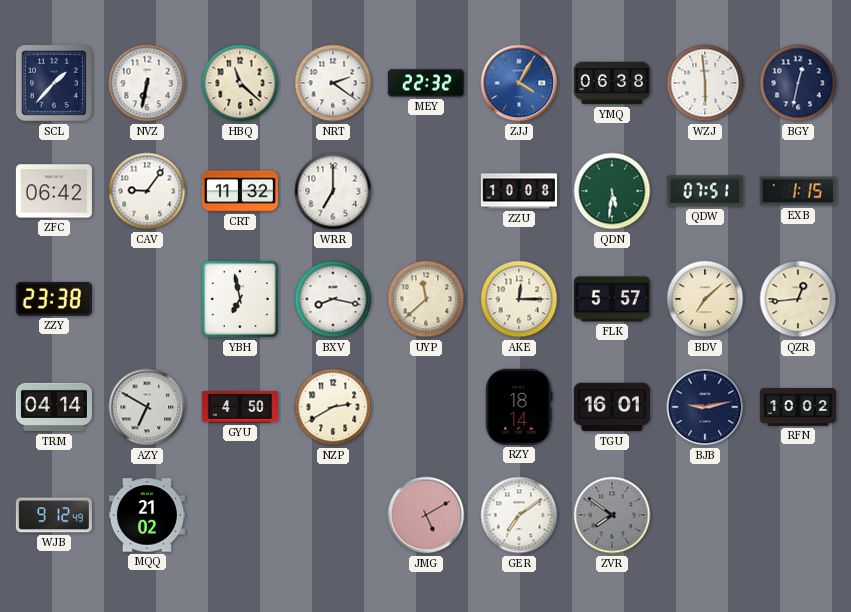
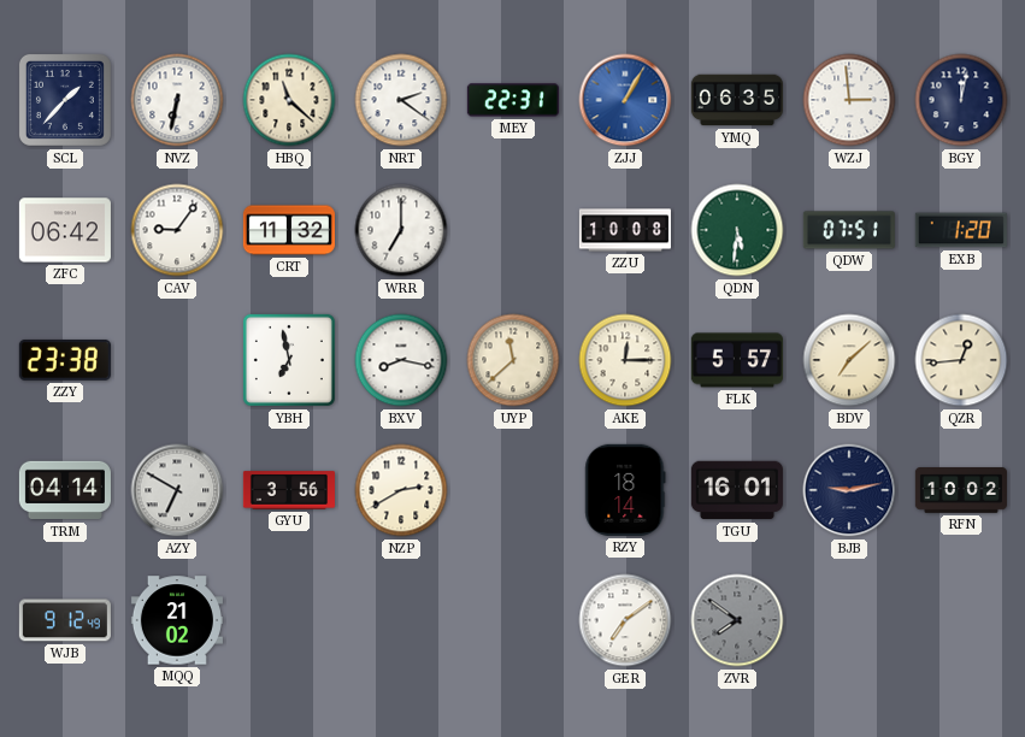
MEY: 22:32 -> 22:31 (513, 100)
ZJJ: 4:05 -> 1:05 (625, 100)
YMQ: 06:38 -> 06:35 (737, 100)
WZJ: 5:59 -> 2:59 (849, 100)
BGY: 12:32 -> 12:02 (961, 100)
EXB: 1:15 -> 1:20 (961, 230)
GYU: 4:50 -> 3:56 (289, 490)
JMG: 5:10 -> none (426, 515)
